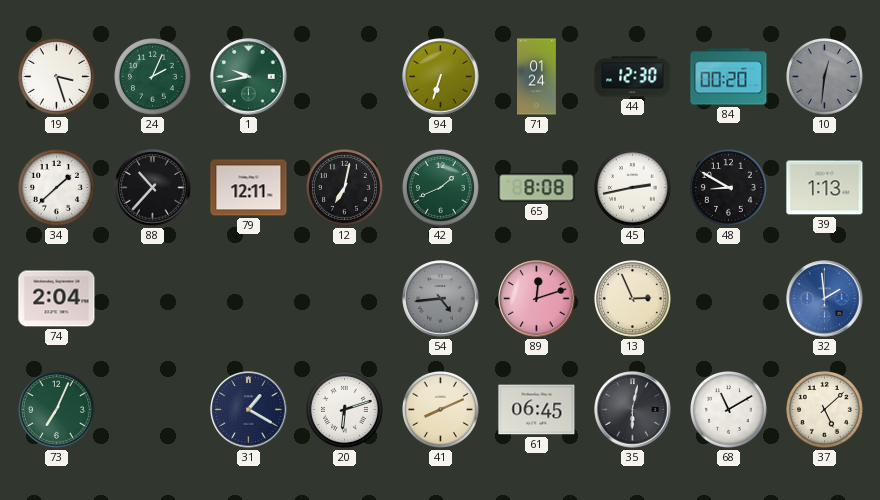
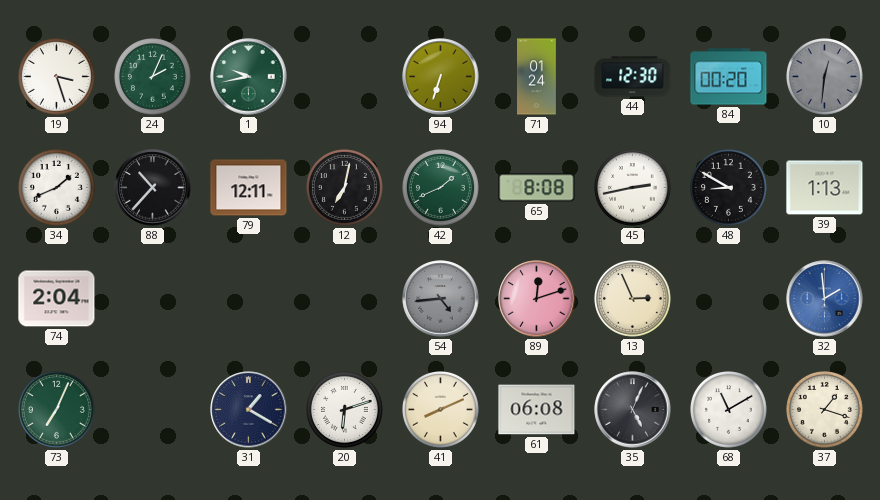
34: 1:38 -> 1:41 (57, 188)
61: 06:45 -> 06:08 (537, 410)
35: 6:02 -> 5:04 (633, 410)
37: 5:08 -> 1:18 (825, 410)
